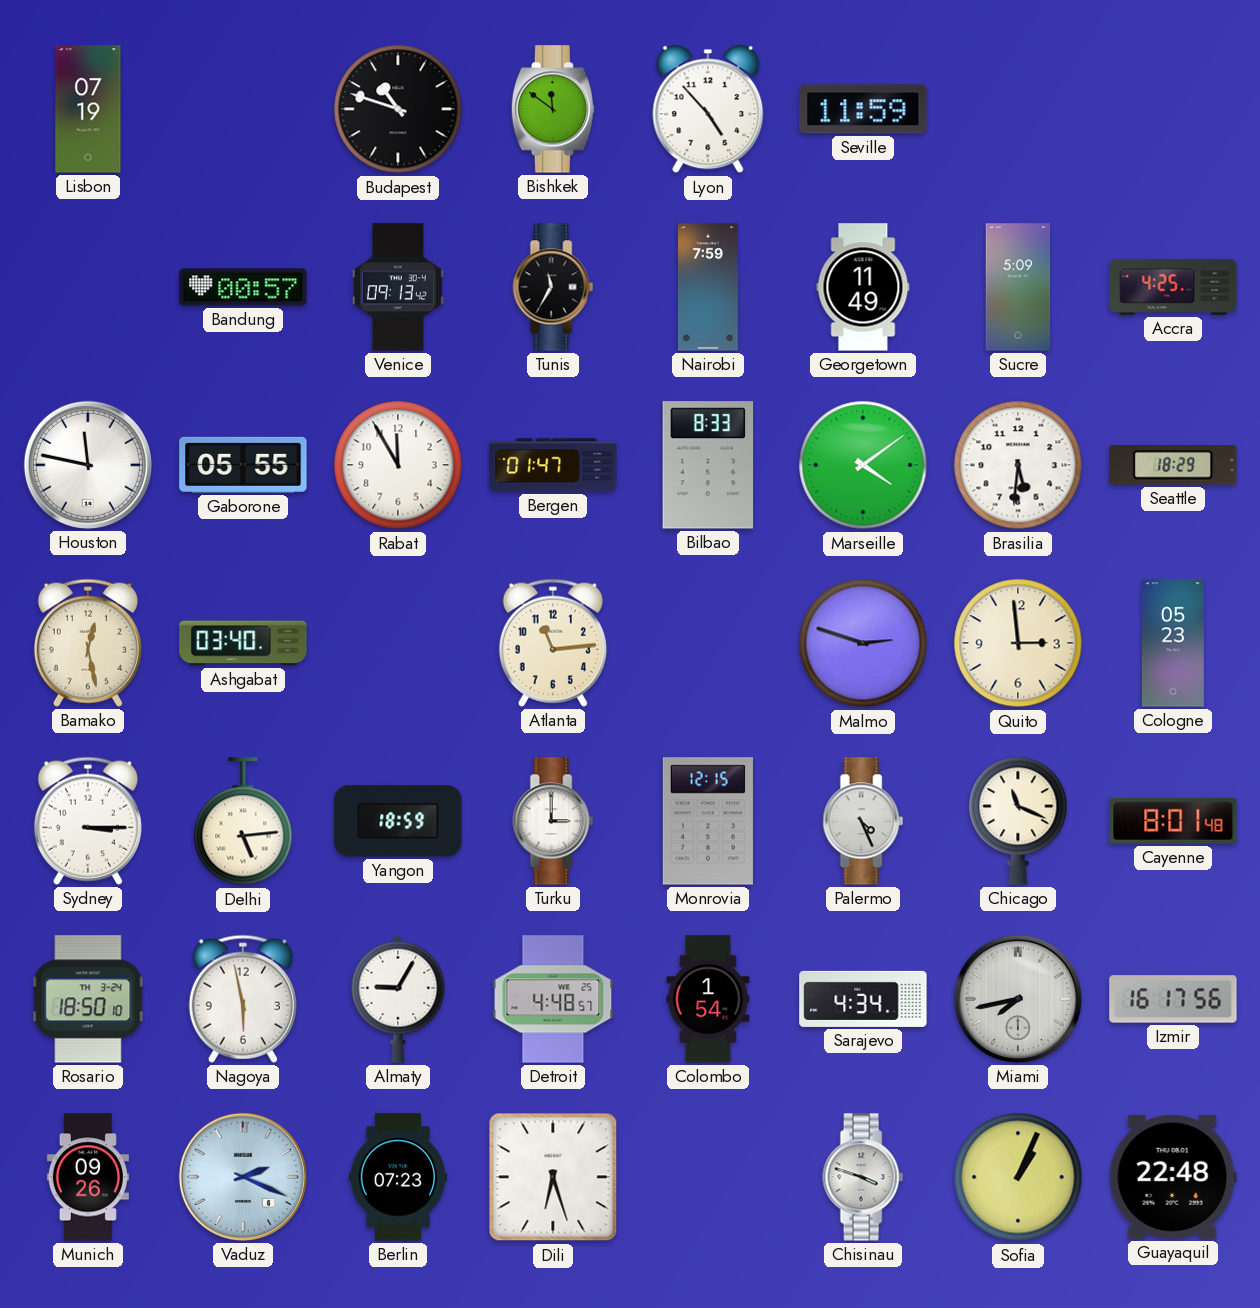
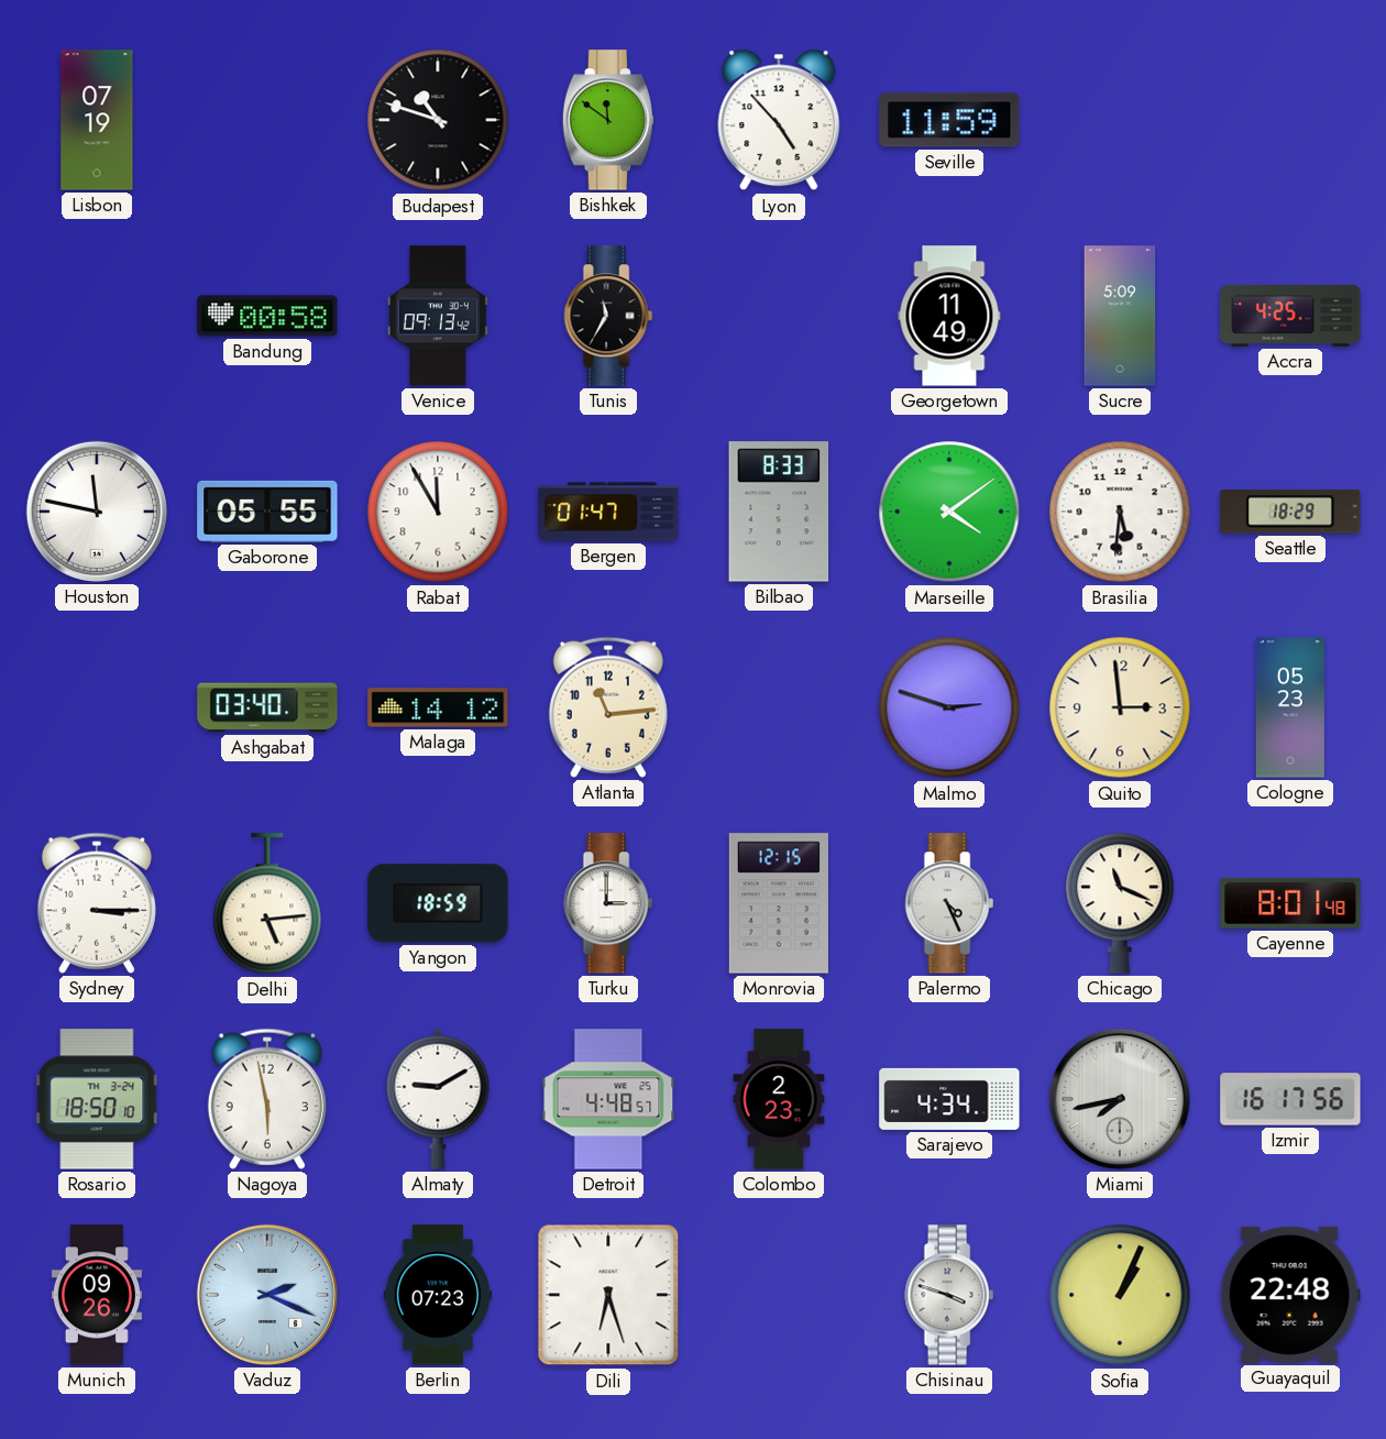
Bandung: 00:57 -> 00:58 (267, 316)
Nairobi: 7:59 -> none (708, 287)
Bamako: 12:28 -> none (88, 643)
Malaga: none -> 14:12 (438, 707)
Almaty: 9:05 -> 9:10 (438, 1099)
Colombo: 1:54 -> 2:23 (779, 1099)
